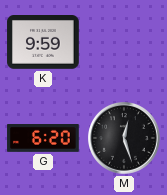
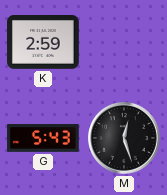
K: 9:59 -> 2:59 (43, 43)
G: 6:20 -> 5:43 (43, 139)
